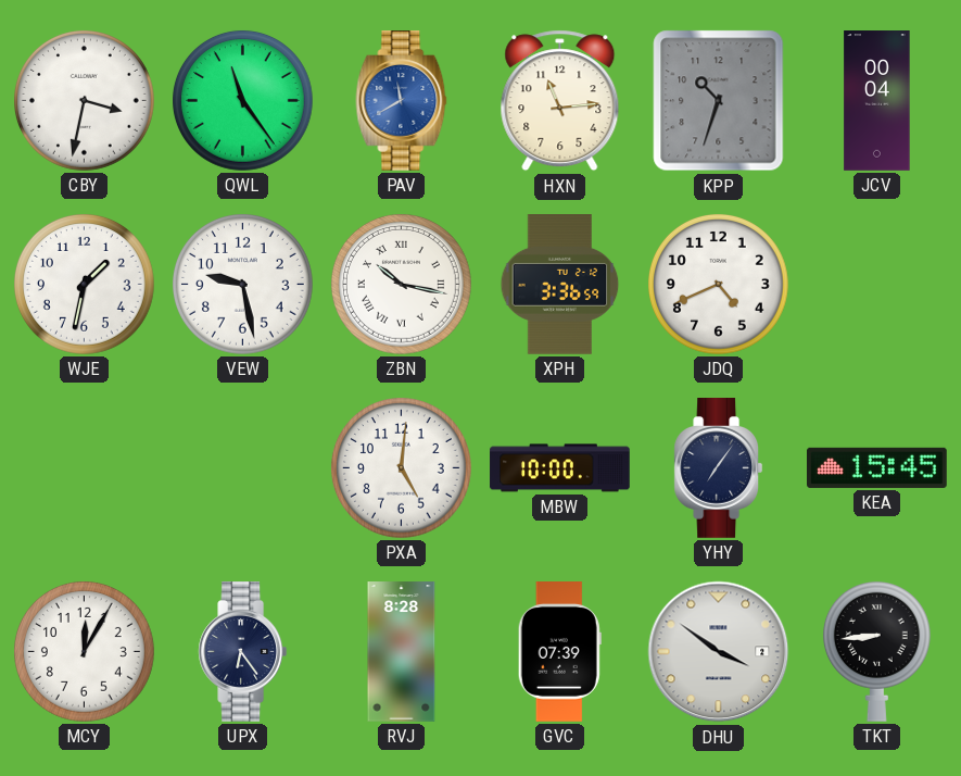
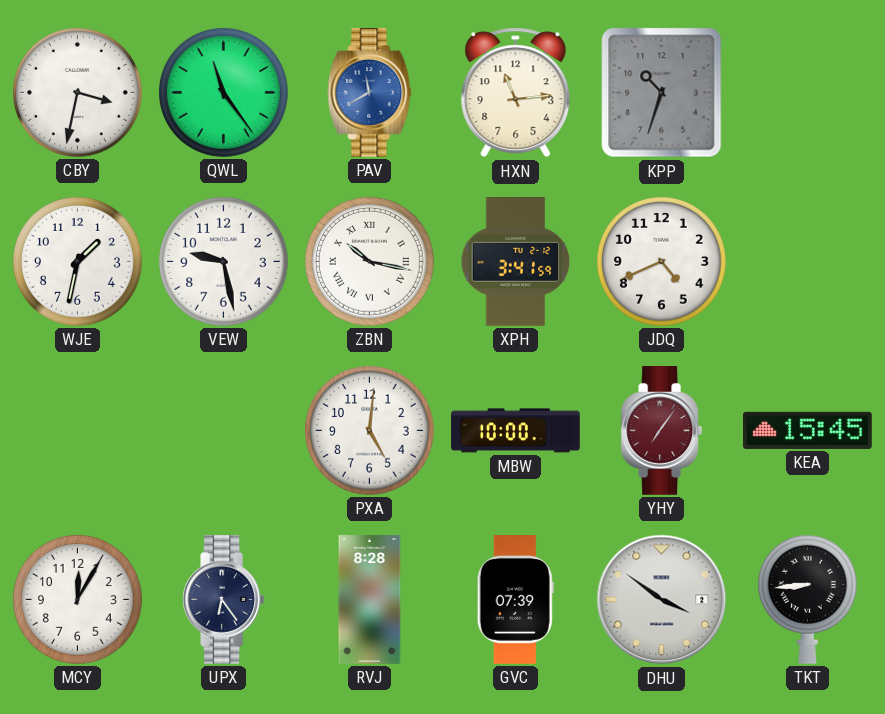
JCV: 00:04 -> none (877, 101)
XPH: 3:36 -> 3:41 (516, 262)
YHY dial: navy -> burgundy (662, 431)
